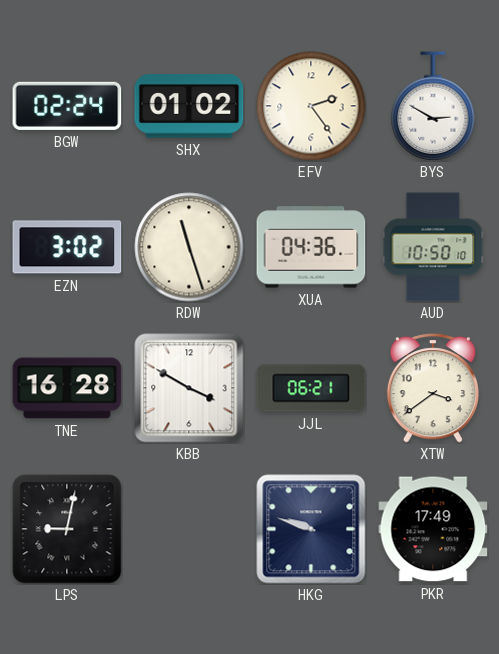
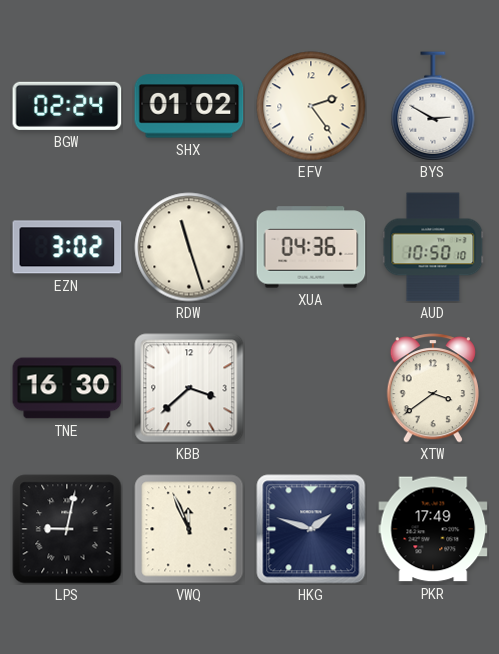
TNE: 16:28 -> 16:30 (67, 388)
KBB: 3:50 -> 3:38 (189, 388)
JJL: 06:21 -> none (311, 388)
VWQ: none -> 11:56 (189, 529)
HKG: 9:48 -> 1:48 (311, 529)
